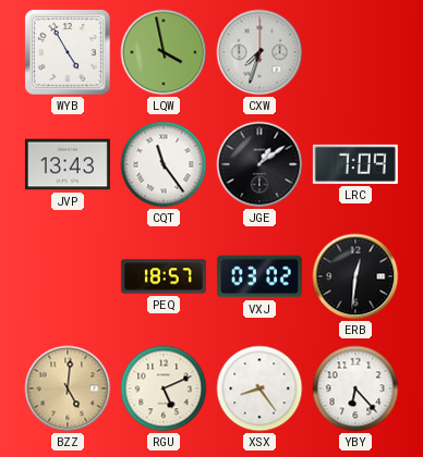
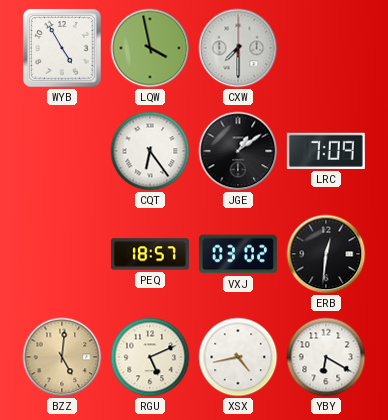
CXW: 7:33 -> 7:30 (238, 48)
JVP: 13:43 -> none (68, 164)
CQT: 11:24 -> 6:24 (150, 151)
XSX: 8:24 -> 4:43 (238, 357)
YBY: 6:23 -> 6:20 (326, 357)
